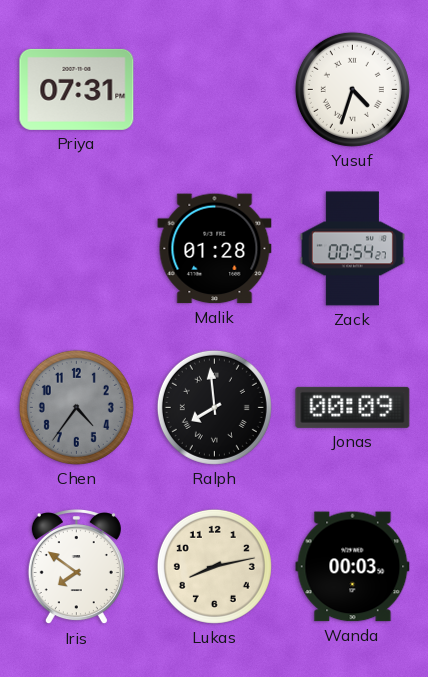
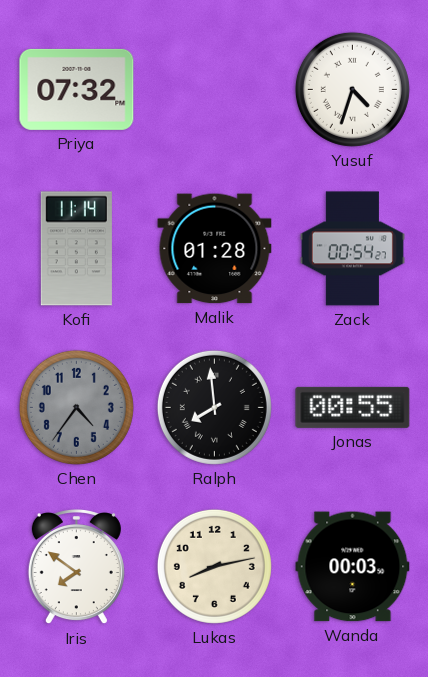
Priya: 07:31 -> 07:32 (77, 89)
Kofi: none -> 11:14 (76, 249)
Jonas: 00:09 -> 00:55 (353, 407)
